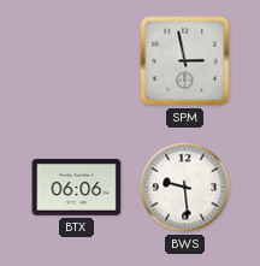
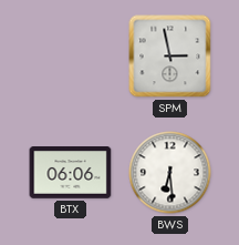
BWS: 9:29 -> 6:29 (170, 173)
